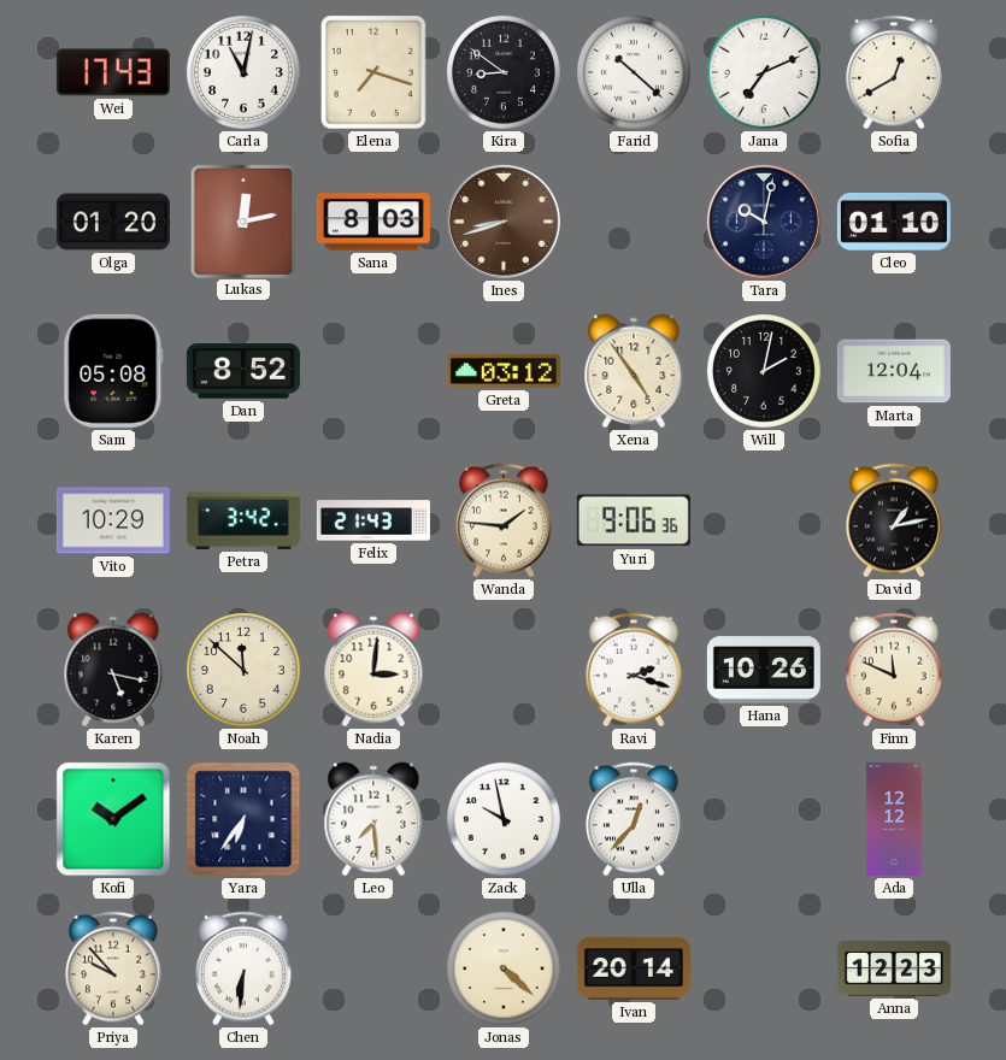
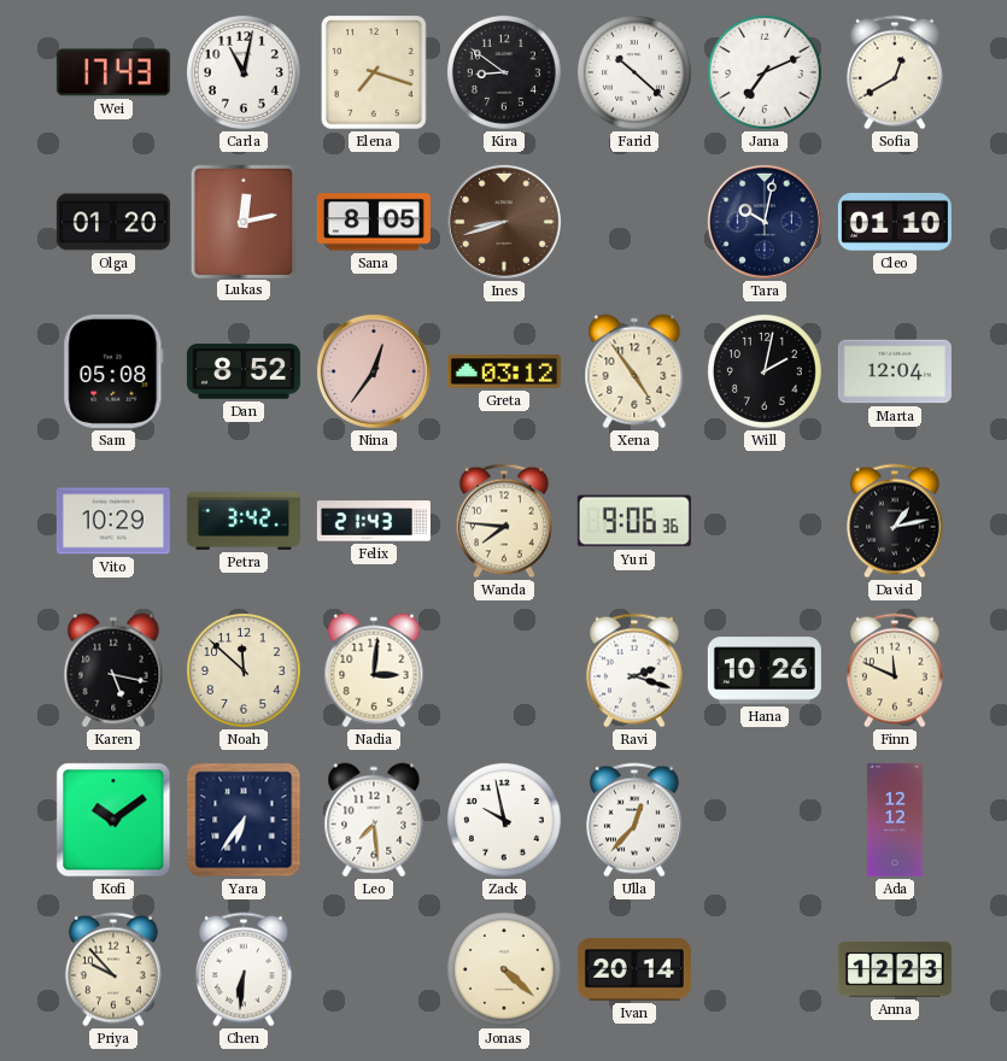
Sana: 8:03 -> 8:05 (374, 222)
Nina: none -> 12:36 (374, 371)
Wanda: 1:46 -> 7:46 (504, 521)
